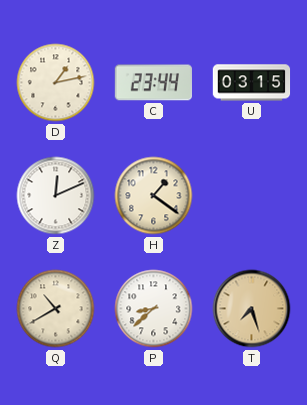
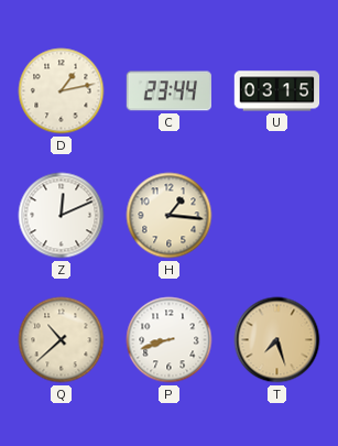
H: 1:21 -> 1:16 (170, 216)
Q: 10:40 -> 10:38 (62, 340)
P: 8:38 -> 8:42 (170, 340)
